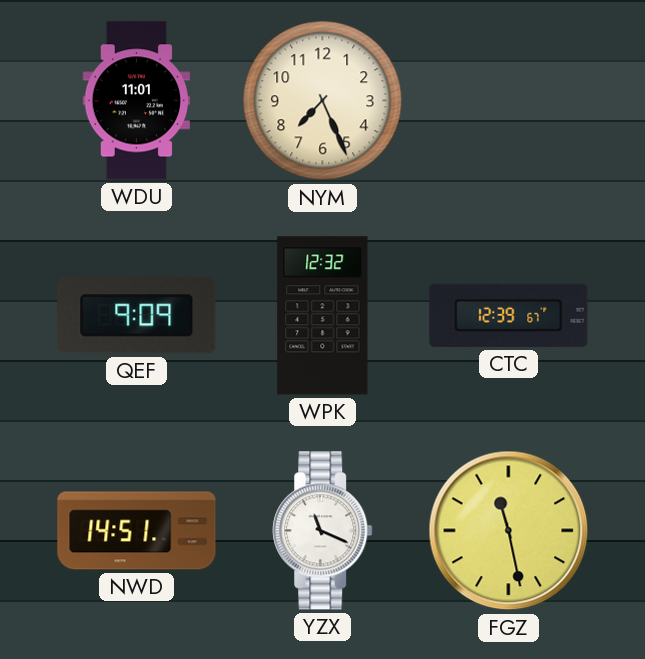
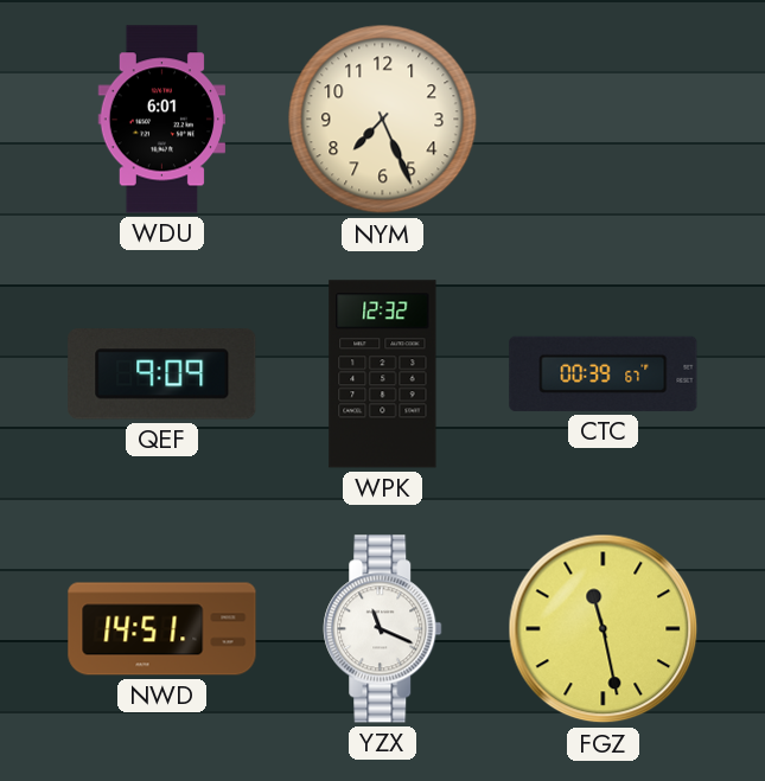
WDU: 11:01 -> 6:01 (161, 120)
CTC: 12:39 -> 00:39 (604, 373)
